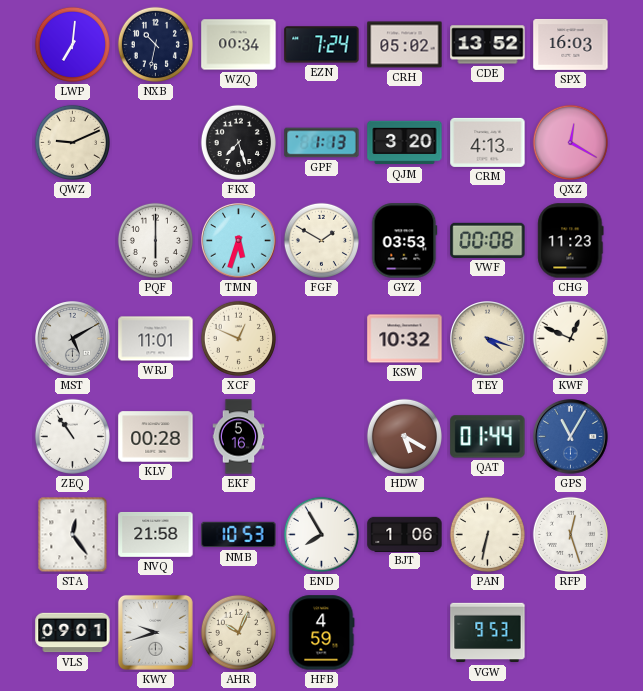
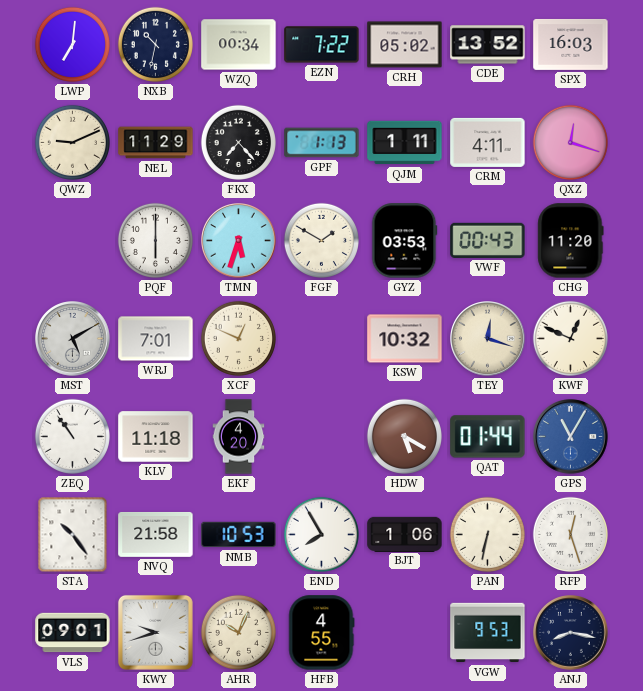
EZN: 7:24 -> 7:22 (322, 45)
NEL: none -> 11:29 (156, 143)
FKX: 7:27 -> 7:23 (238, 142)
QJM: 3:20 -> 1:11 (405, 143)
CRM: 4:13 -> 4:11 (488, 142)
QXZ: 12:20 -> 12:18 (570, 142)
VWF: 00:08 -> 00:43 (488, 240)
CHG: 11:23 -> 11:20 (571, 241)
WRJ: 11:01 -> 7:01 (156, 339)
TEY: 4:18 -> 12:18 (488, 339)
KLV: 00:28 -> 11:18 (156, 437)
EKF: 5:16 -> 4:20 (239, 437)
STA: 12:24 -> 10:24 (73, 535)
HFB: 4:59 -> 4:55 (322, 633)
ANJ: none -> 8:17 (571, 633)
